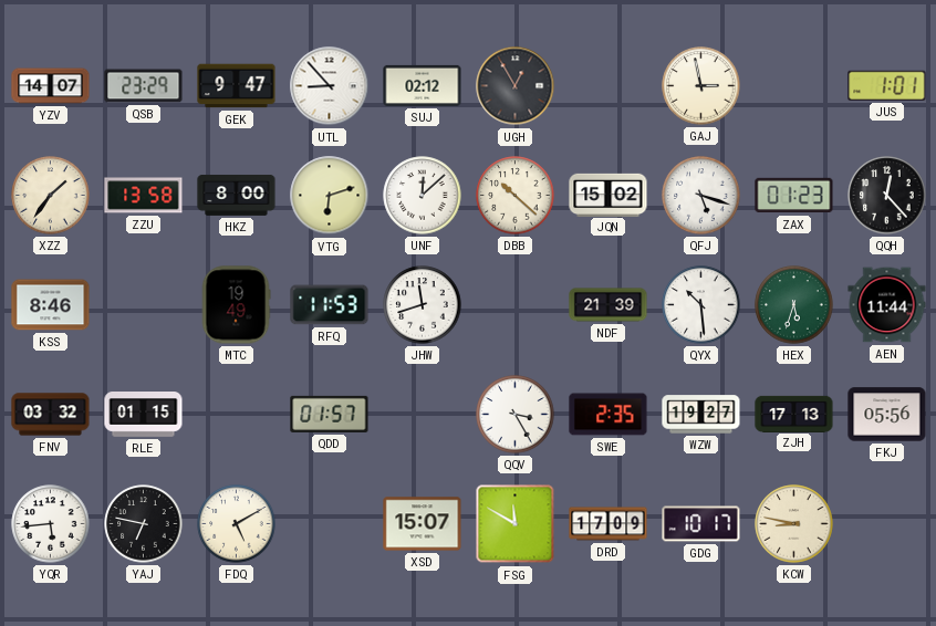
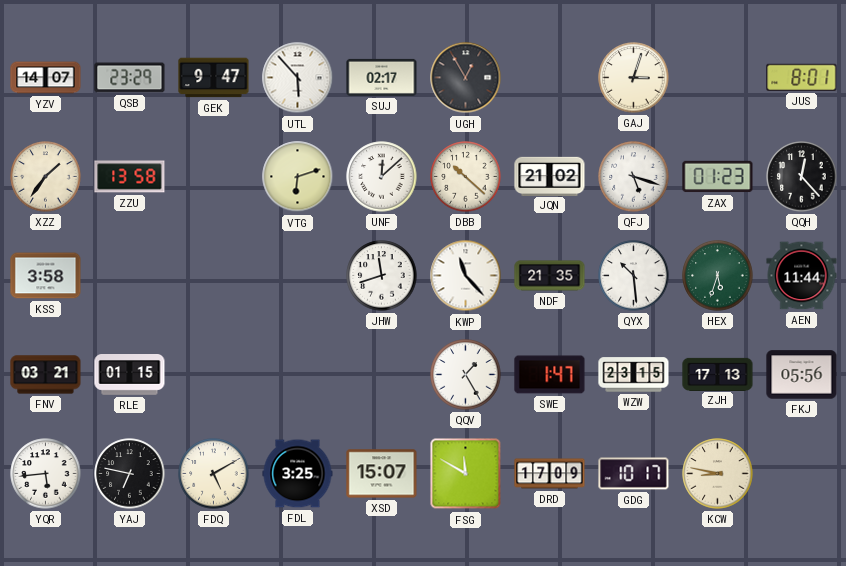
UTL: 8:53 -> 5:53 (298, 78)
SUJ: 02:12 -> 02:17 (382, 77)
GAJ: 2:58 -> 3:03 (634, 78)
JUS: 1:01 -> 8:01 (802, 77)
HKZ: 8:00 -> none (237, 196)
JQN: 15:02 -> 21:02 (550, 176)
KSS: 8:46 -> 3:58 (46, 276)
MTC: 19:49 -> none (236, 305)
RFQ: 11:53 -> none (330, 305)
KWP: none -> 11:23 (466, 276)
NDF: 21:39 -> 21:35 (550, 276)
FNV: 03:32 -> 03:21 (46, 375)
QDD: 01:57 -> none (330, 414)
QQV: 3:25 -> 1:25 (466, 375)
SWE: 2:35 -> 1:47 (550, 375)
WZW: 19:27 -> 23:15 (634, 375)
FDL: none -> 3:25 (298, 474)
